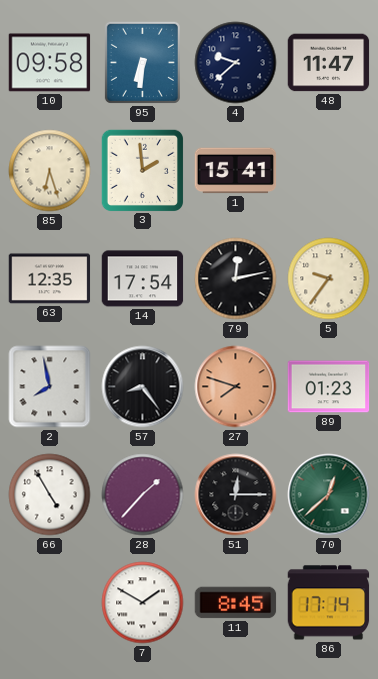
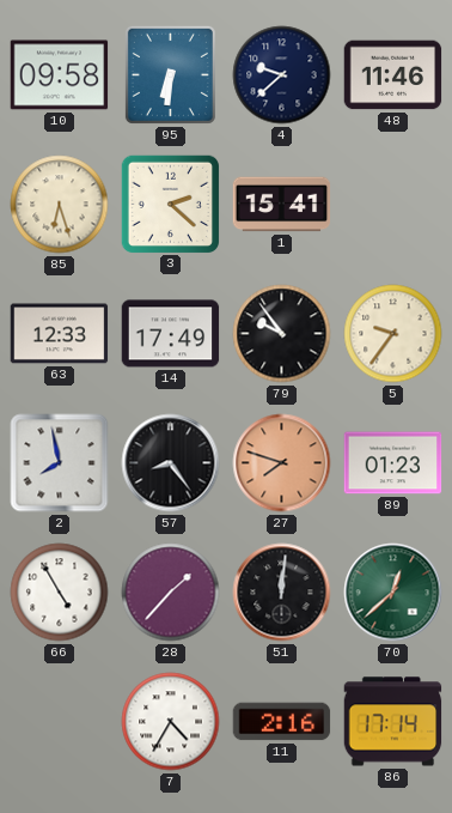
48: 11:47 -> 11:46 (393, 75)
3: 1:59 -> 2:22 (170, 204)
63: 12:35 -> 12:33 (60, 334)
14: 17:54 -> 17:49 (171, 334)
79: 12:13 -> 9:54 (282, 334)
51: 12:15 -> 12:01 (282, 593)
7: 1:50 -> 4:35 (171, 722)
11: 8:45 -> 2:16 (282, 722)
